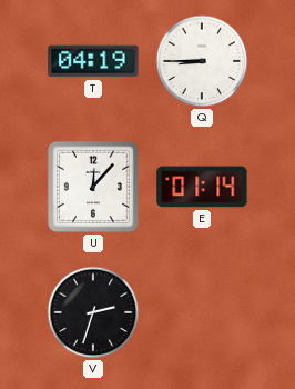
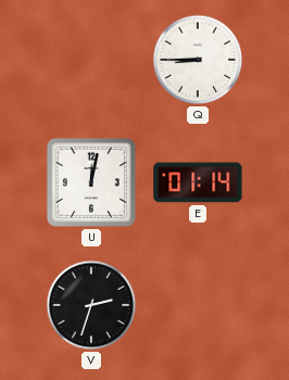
T: 04:19 -> none (93, 61)
U: 12:07 -> 12:02 (91, 182)
